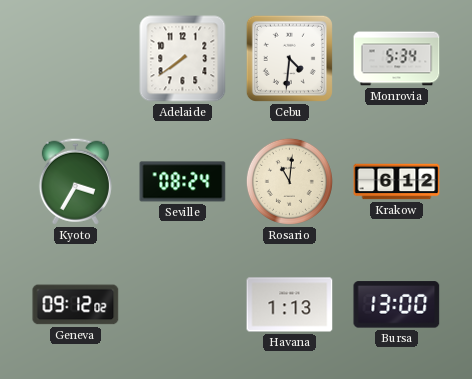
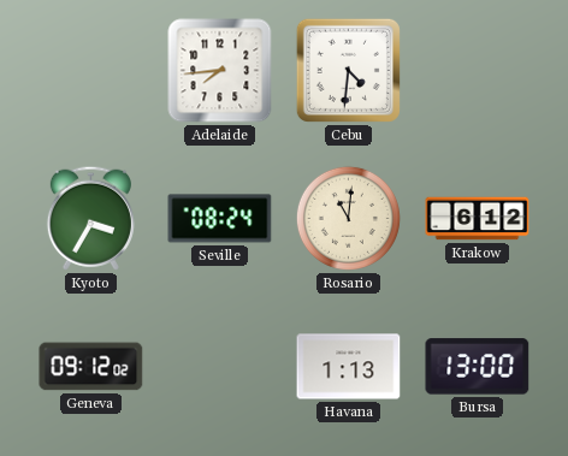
Adelaide: 7:39 -> 7:44 (220, 71)
Monrovia: 5:34 -> none (397, 59)
